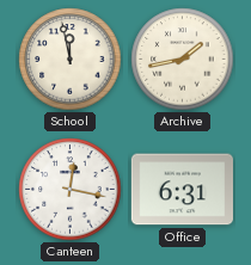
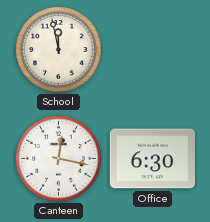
Archive: 1:43 -> none (183, 60)
Office: 6:31 -> 6:30 (152, 159)
